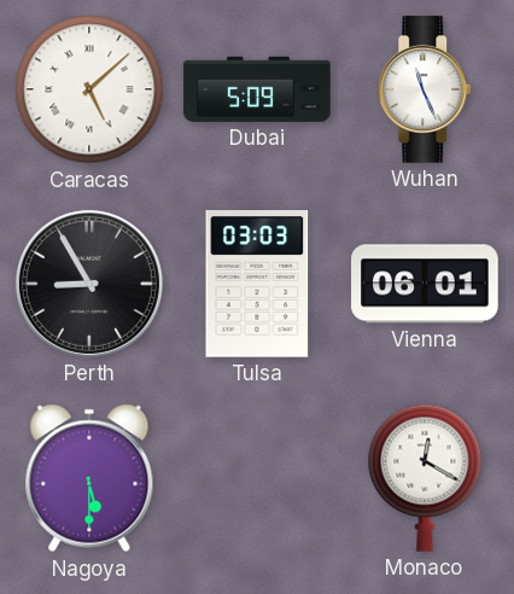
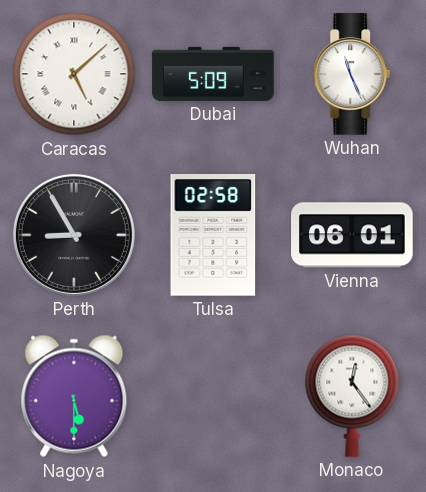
Tulsa: 03:03 -> 02:58 (213, 236)
Monaco: 12:20 -> 12:24 (352, 396)
